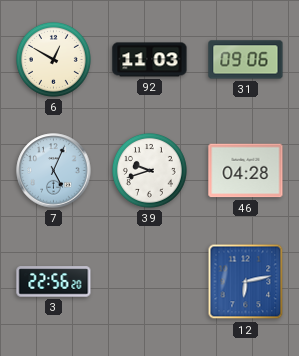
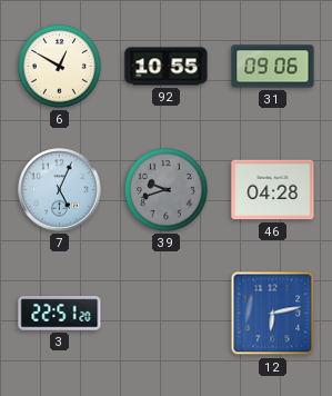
92: 11:03 -> 10:55 (167, 67)
39 dial: white -> grey (165, 189)
3: 22:56 -> 22:51 (60, 314)
